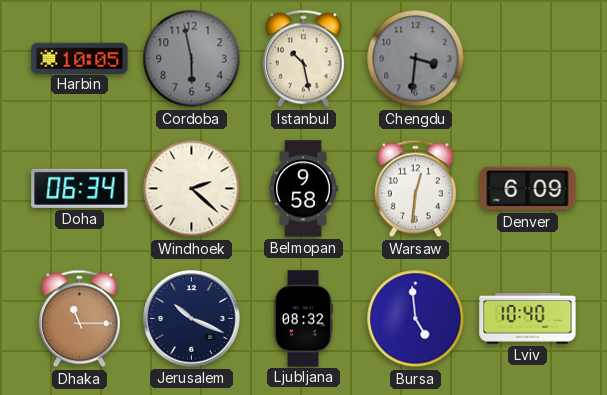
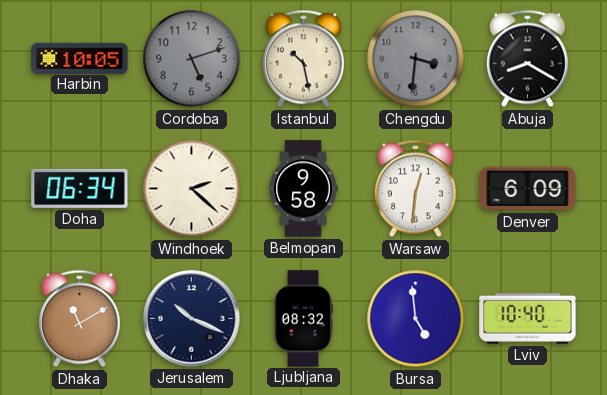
Cordoba: 5:58 -> 5:12 (192, 59)
Abuja: none -> 8:20 (527, 59)
Dhaka: 11:15 -> 11:10 (79, 319)
